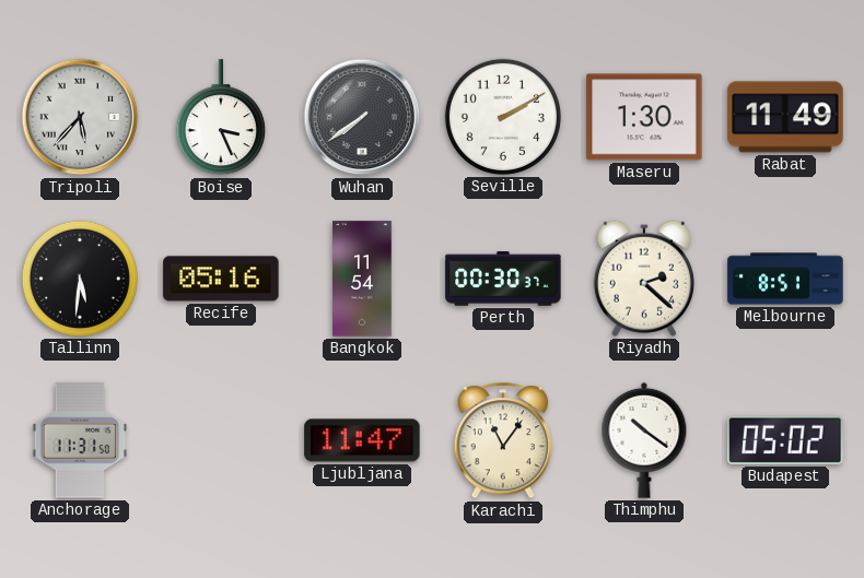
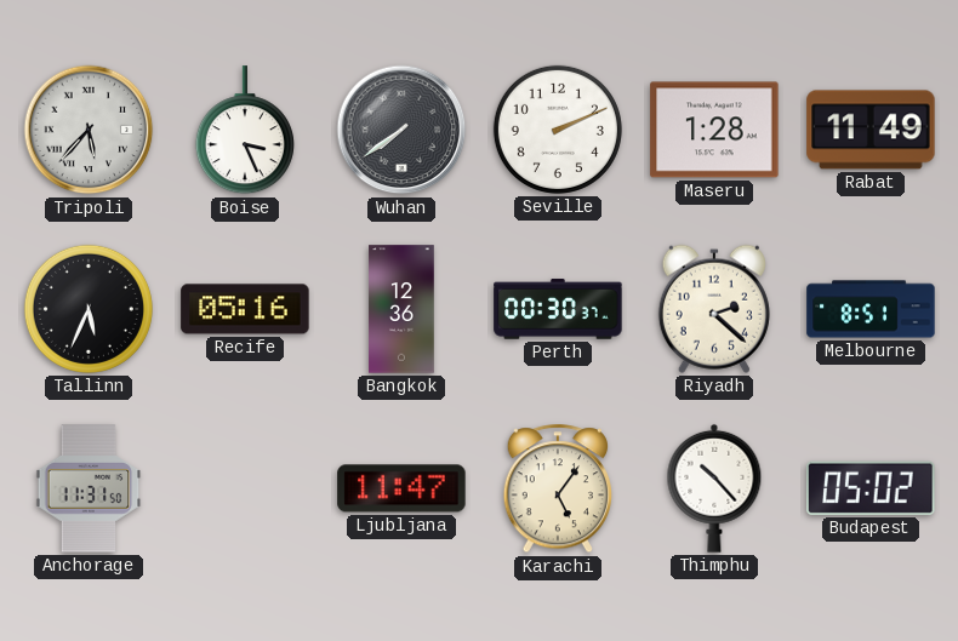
Seville: 2:10 -> 2:11 (558, 130)
Maseru: 1:30 -> 1:28 (714, 130)
Tallinn: 5:31 -> 5:34 (89, 309)
Bangkok: 11:54 -> 12:36 (401, 309)
Karachi: 11:06 -> 5:06 (557, 490)
Thimphu: 10:21 -> 10:23 (714, 488)
